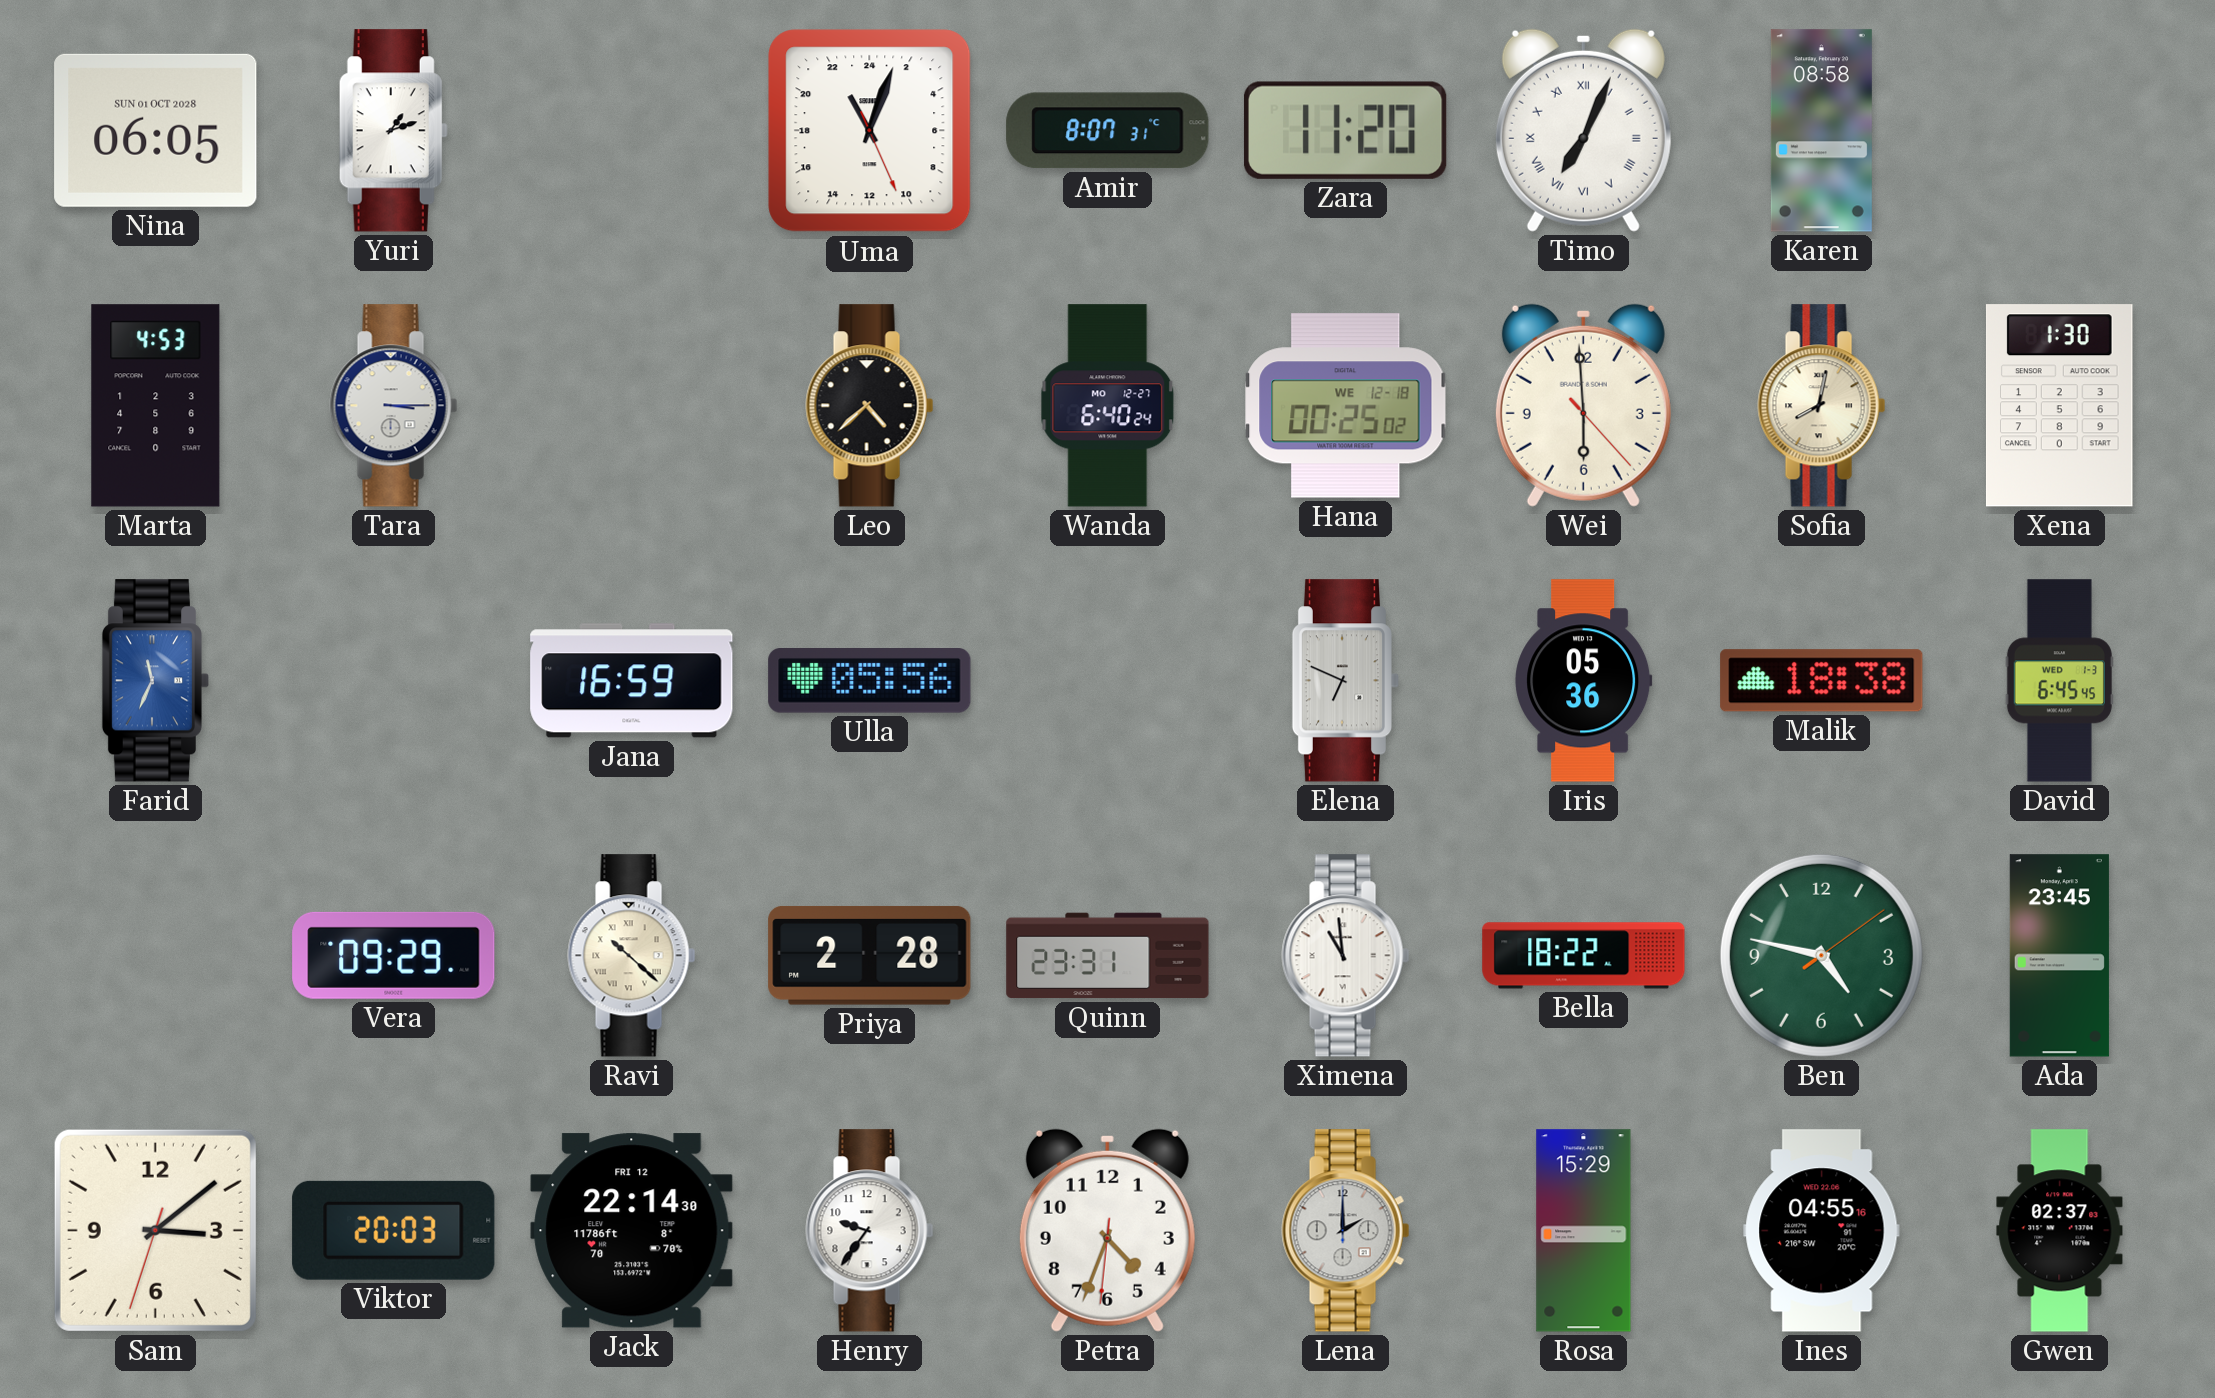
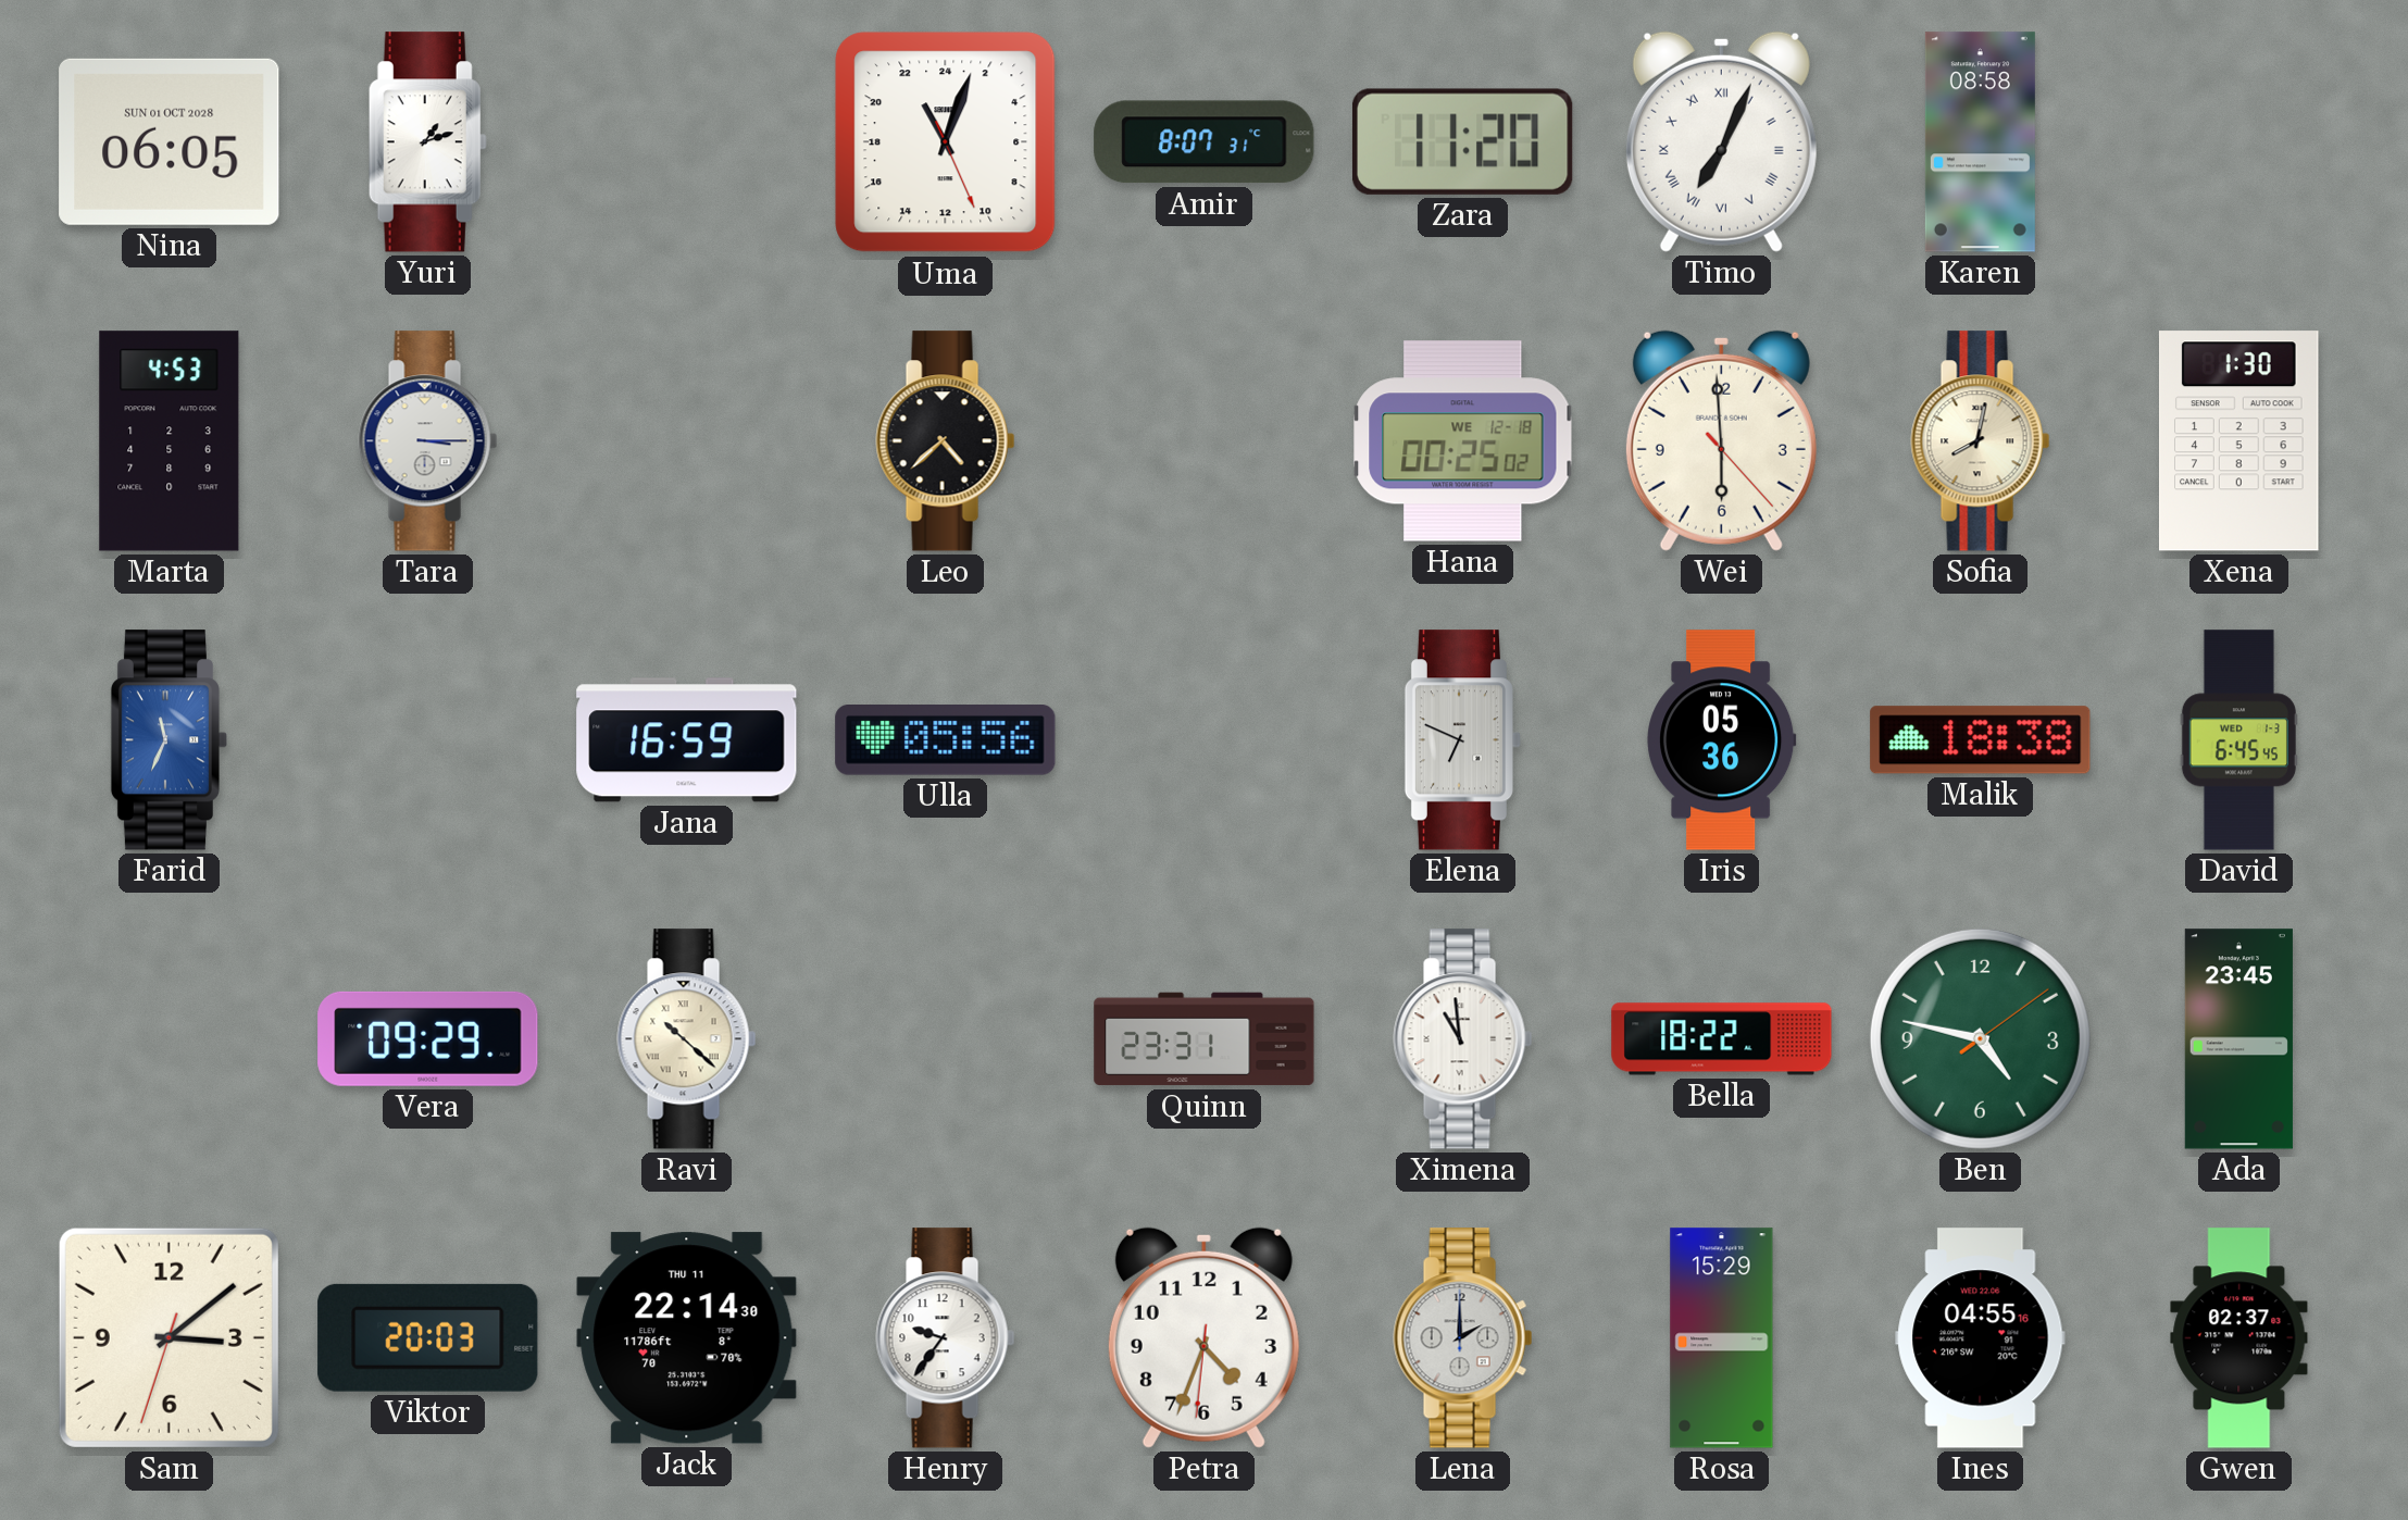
Wanda: 6:40 -> none (1108, 406)
Priya: 2:28 -> none (870, 955)
Jack date: FRI 12 -> THU 11 (687, 1338)
